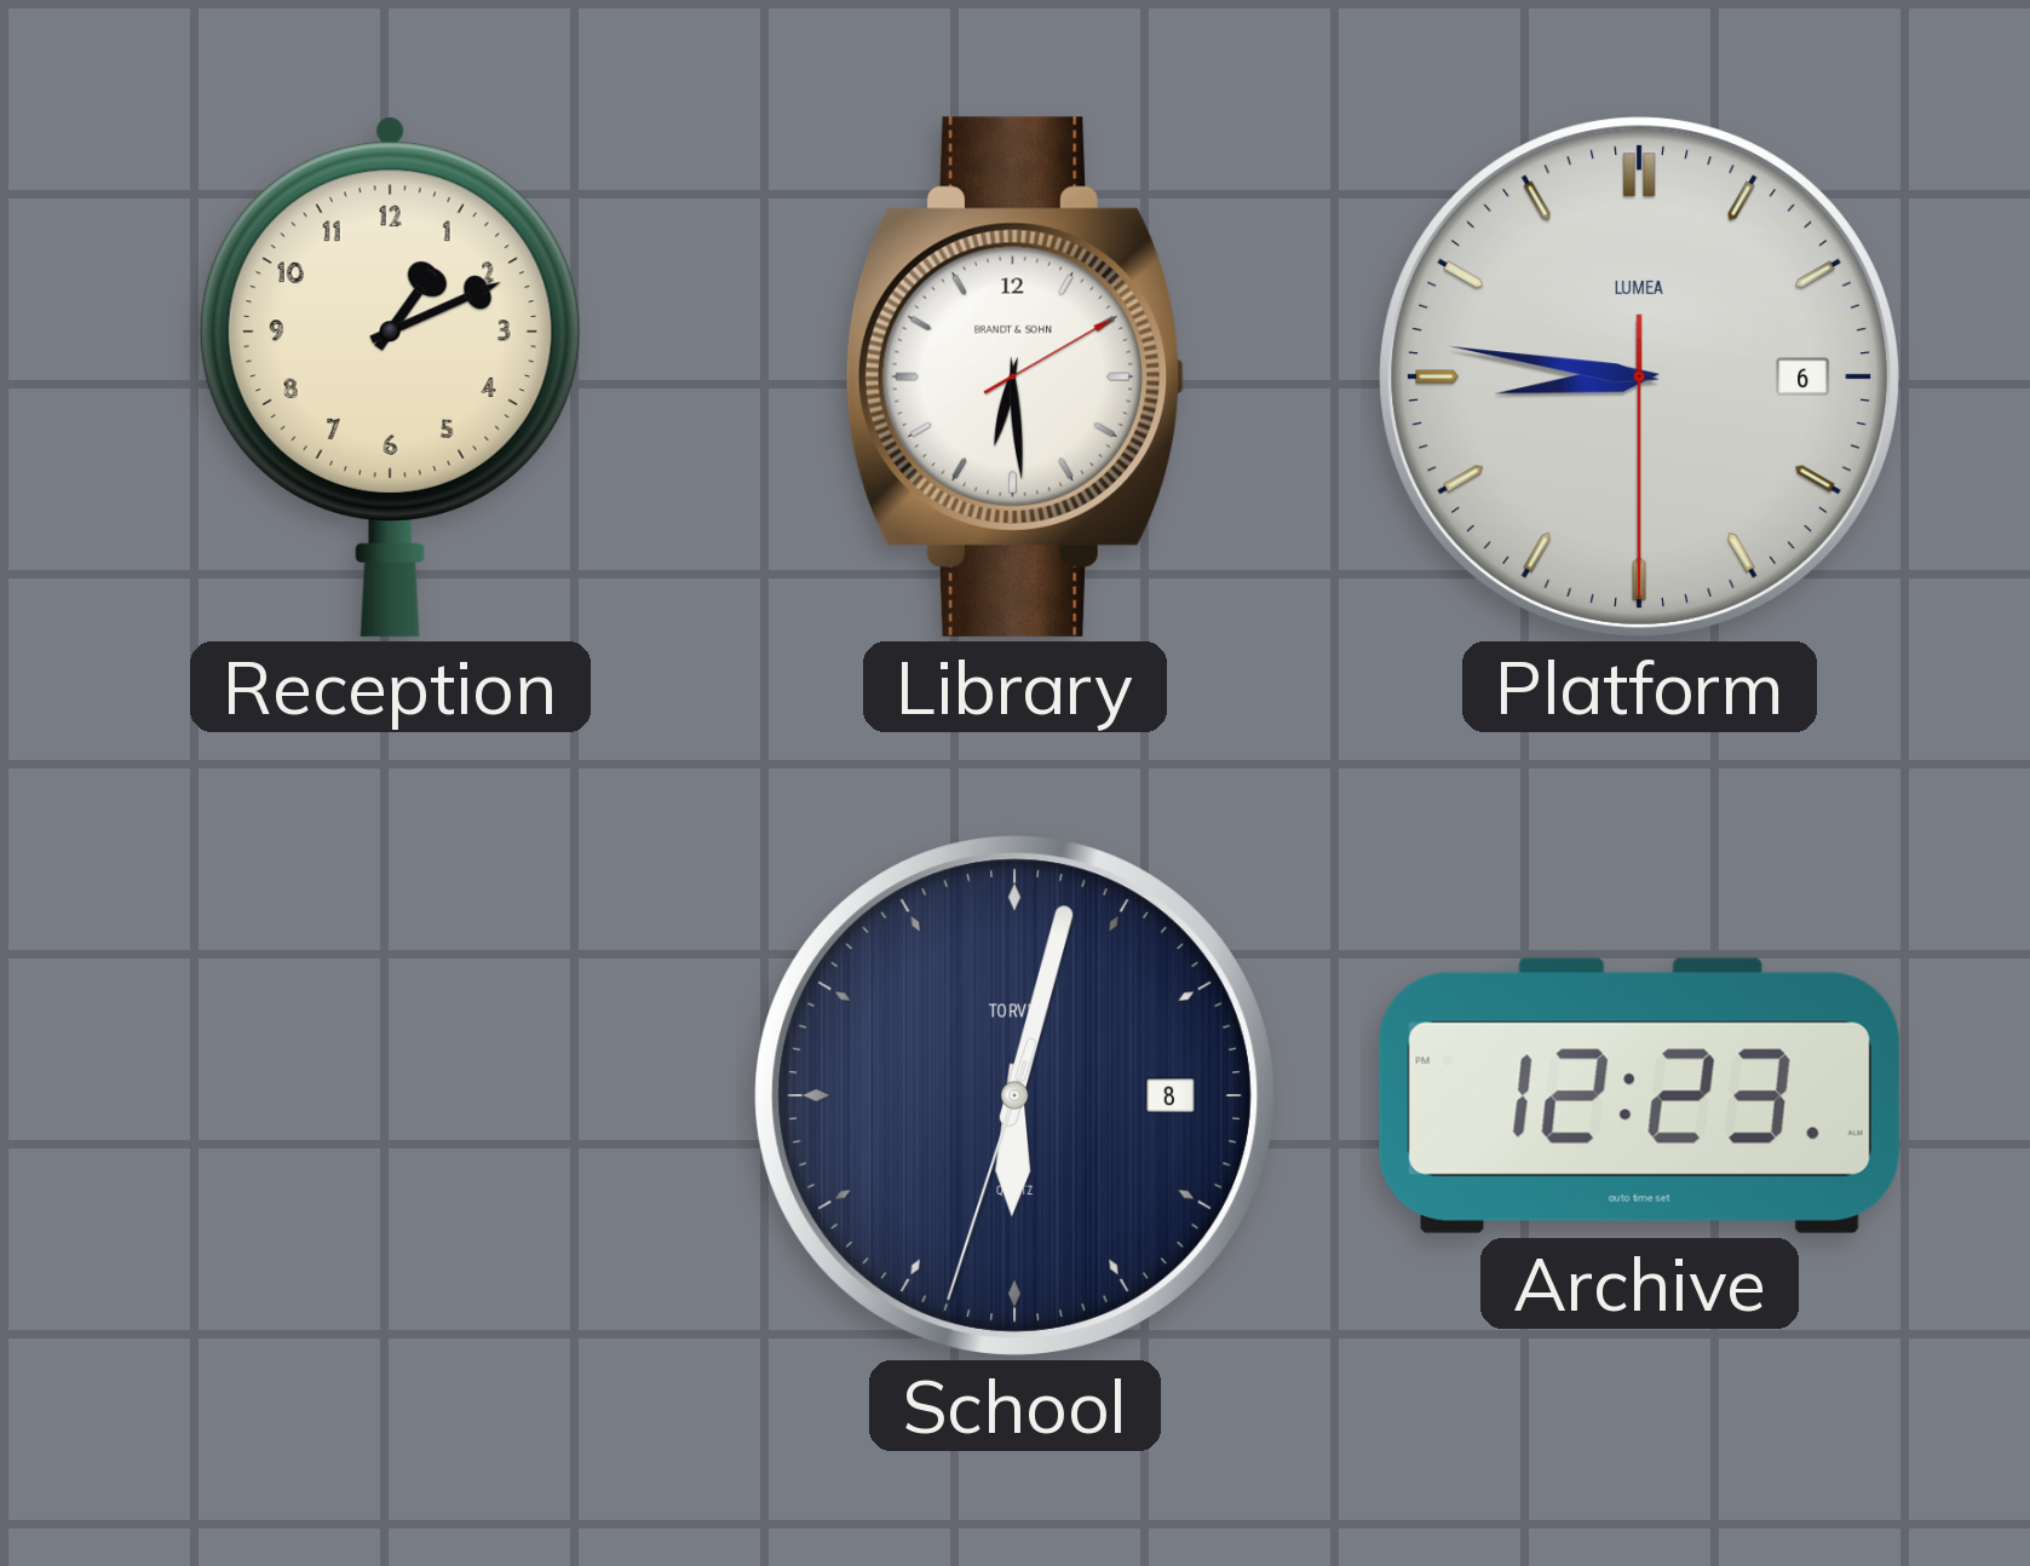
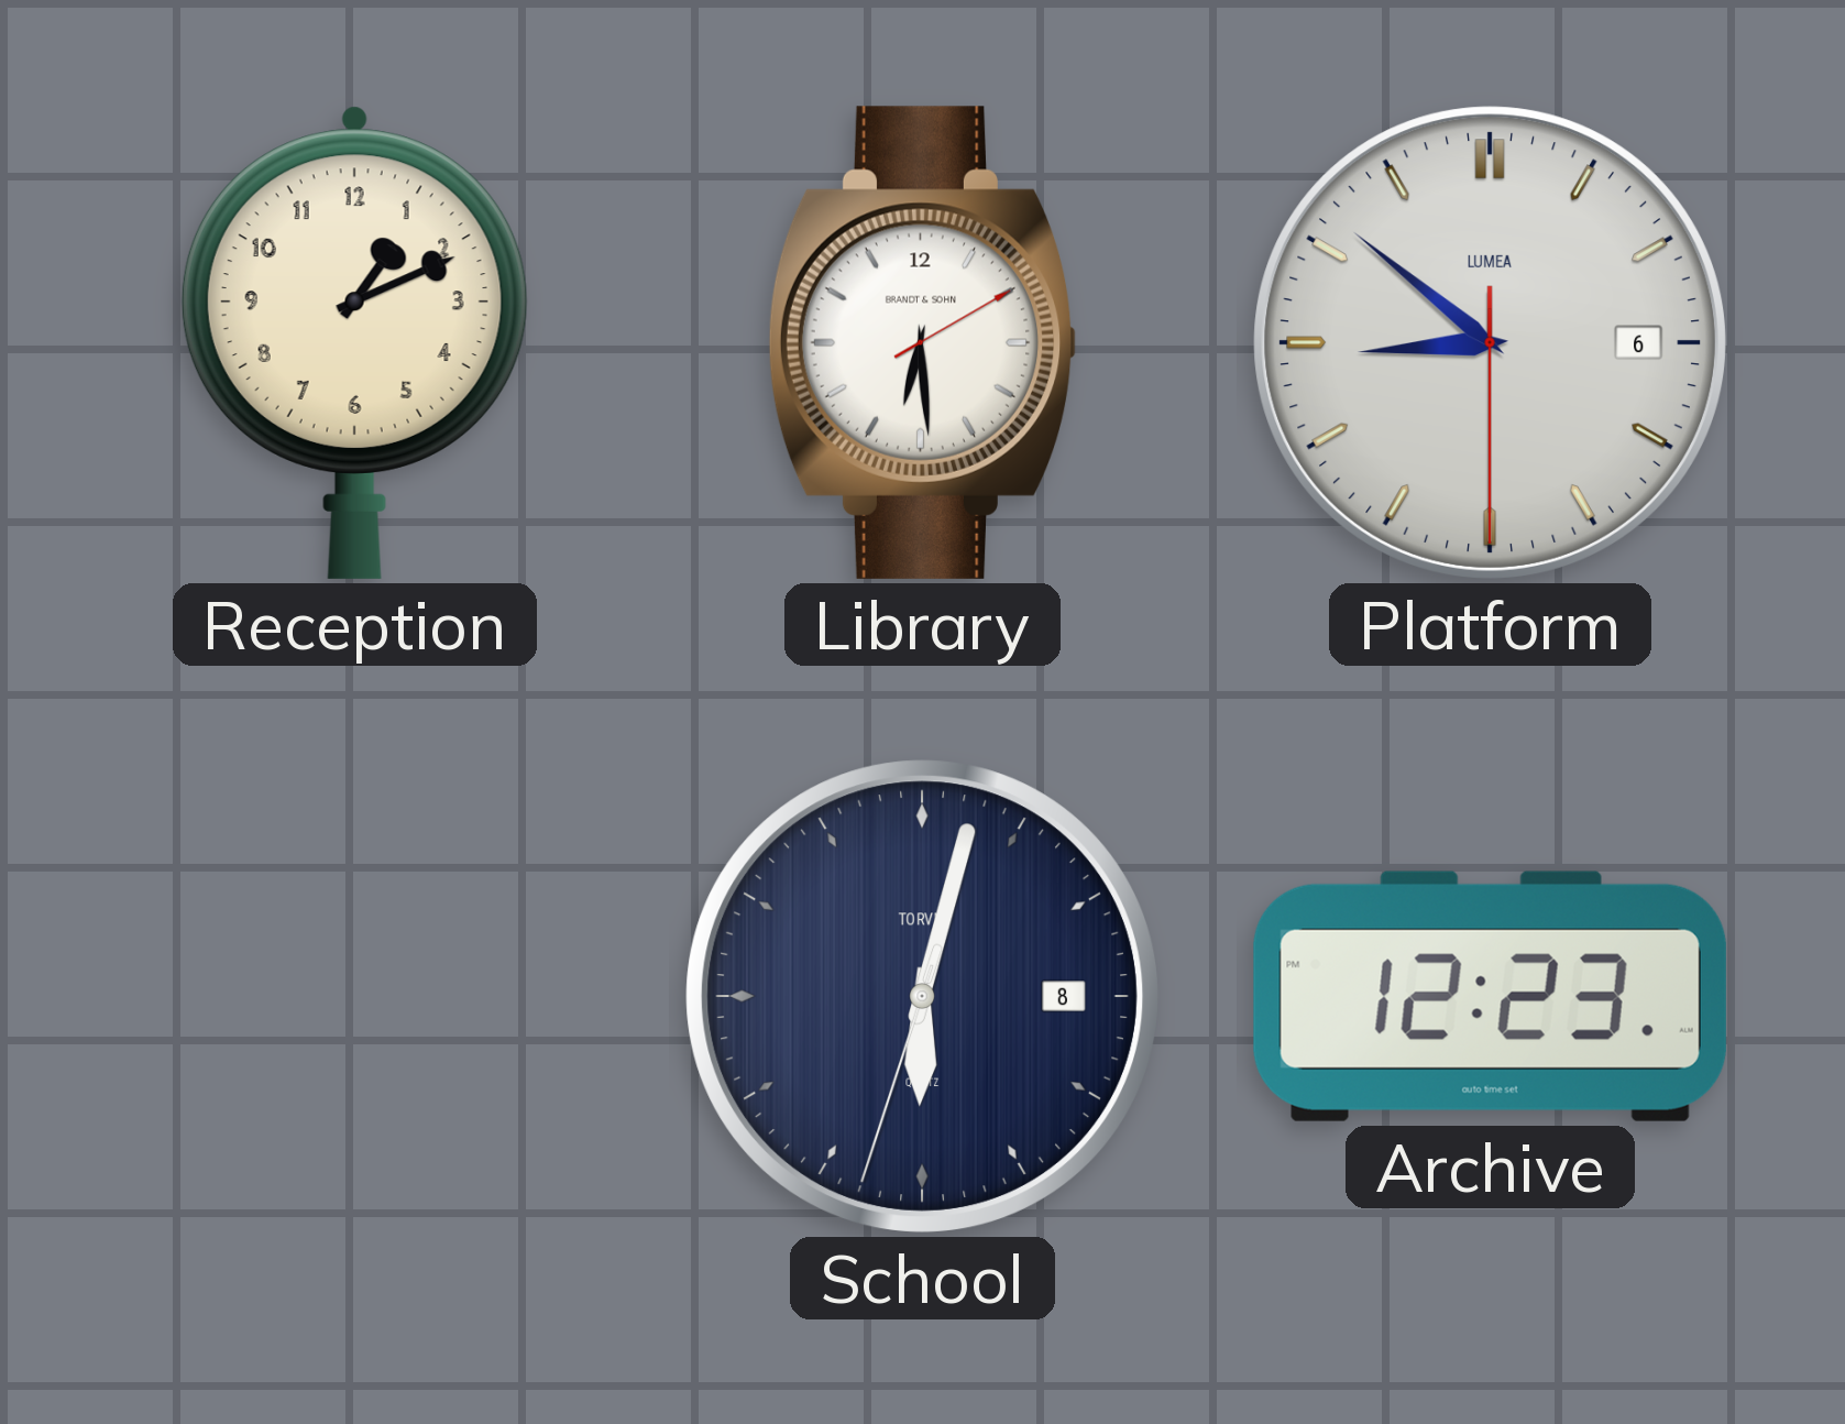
Platform: 8:46 -> 8:51 (1490, 342)
